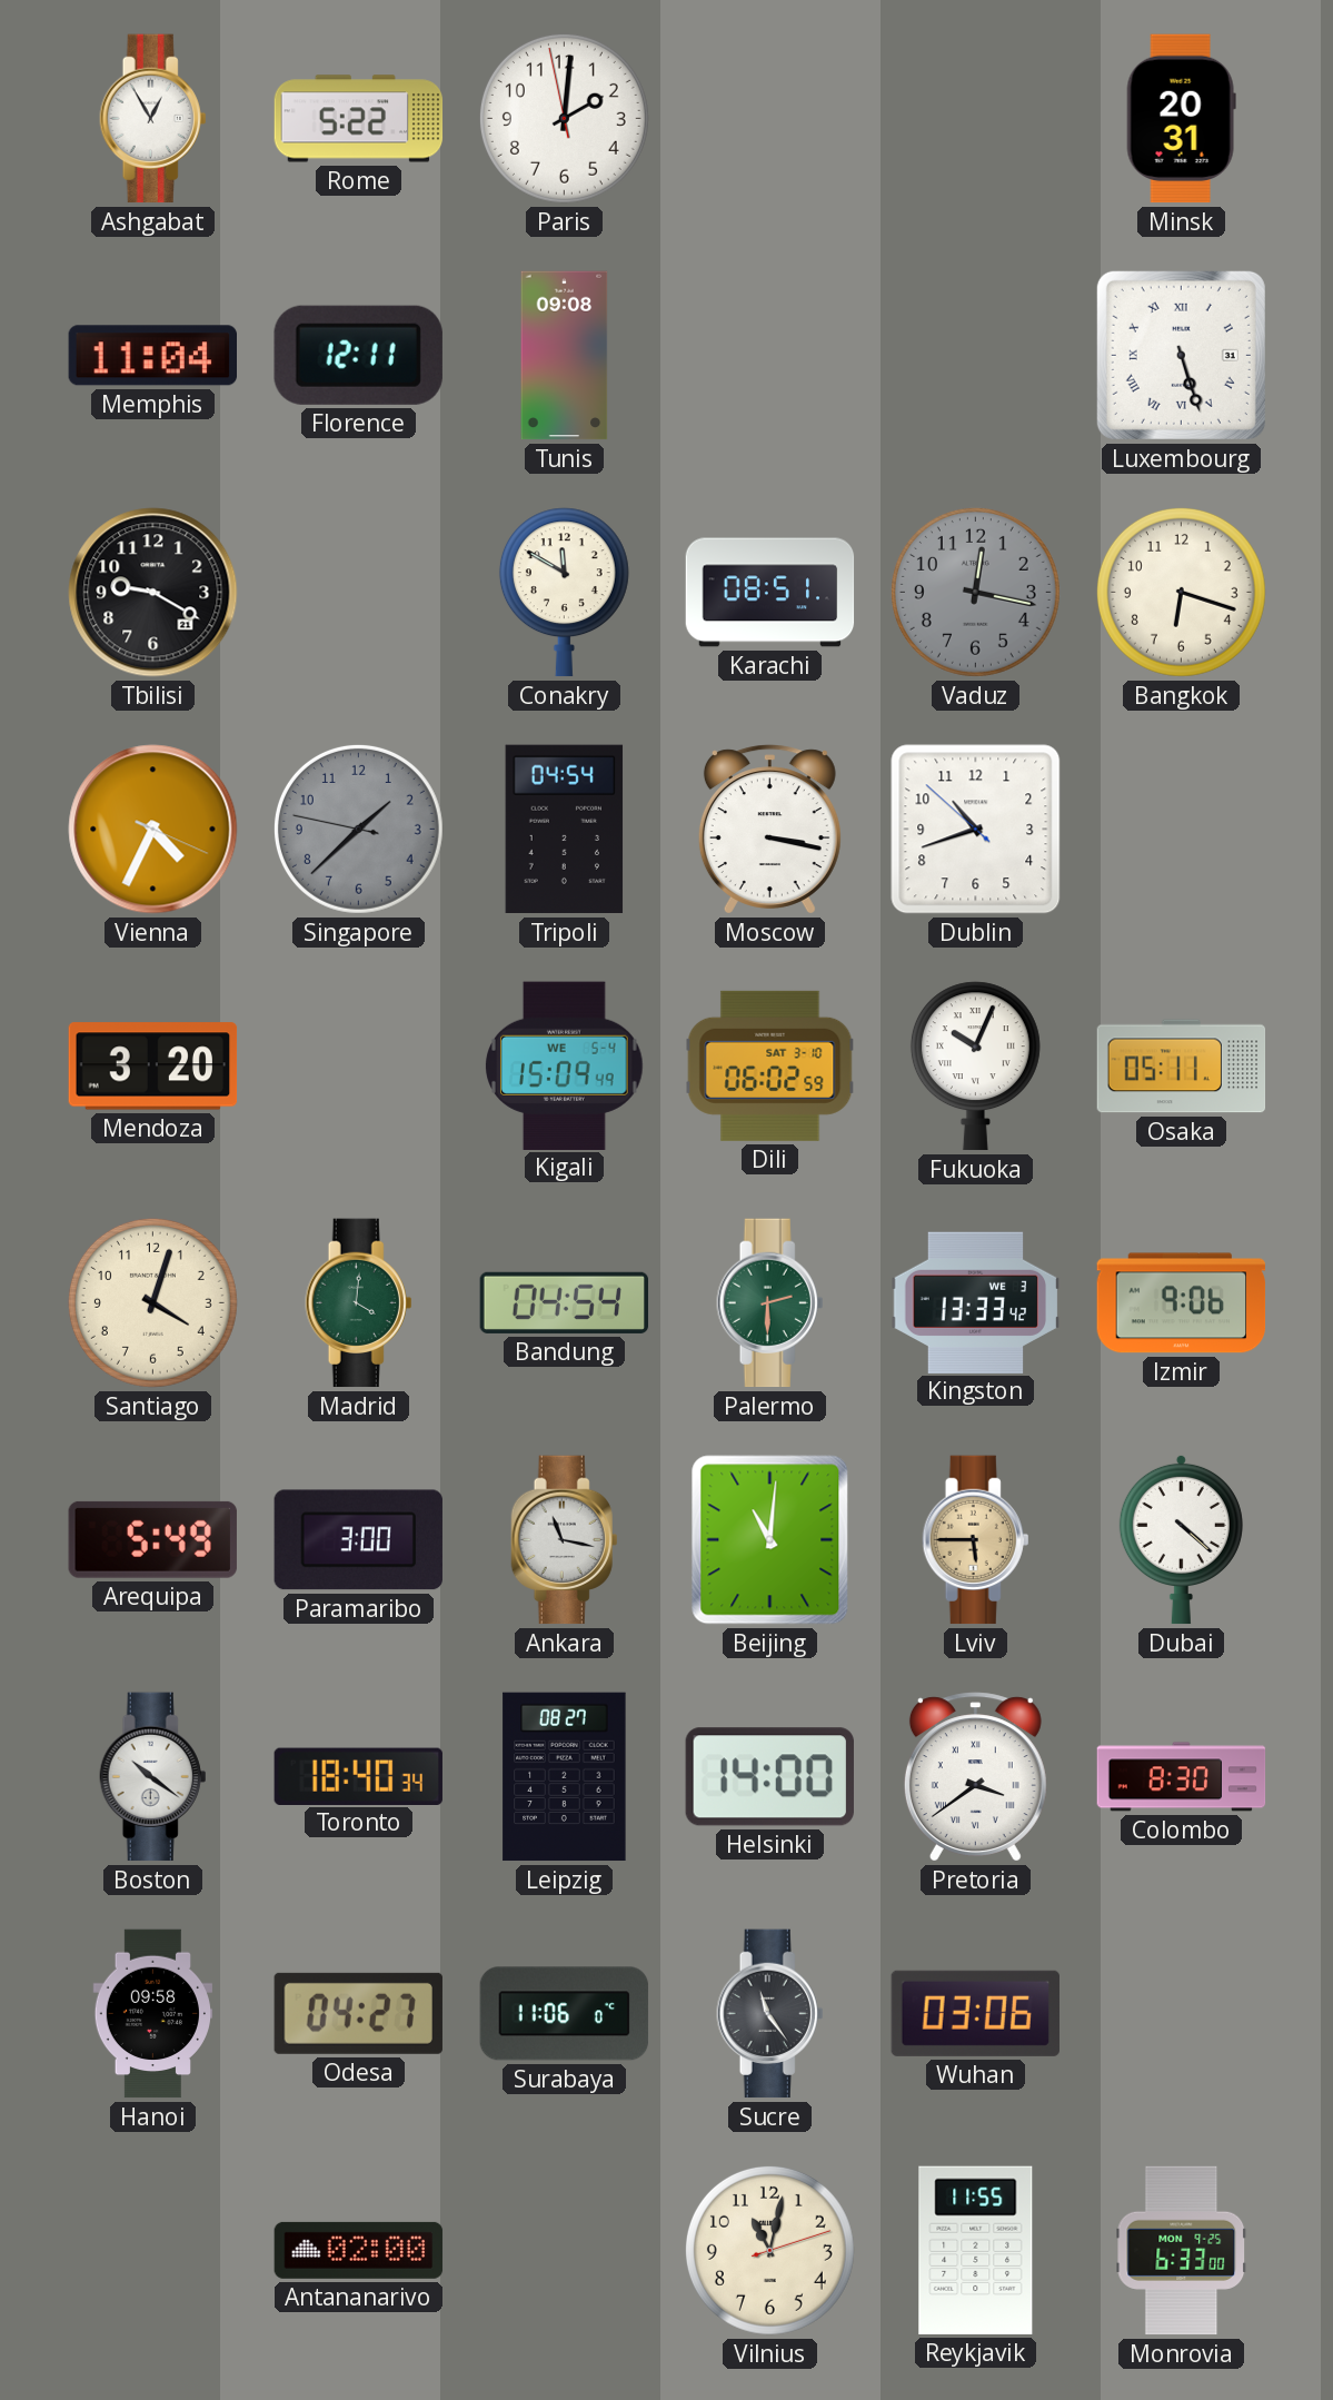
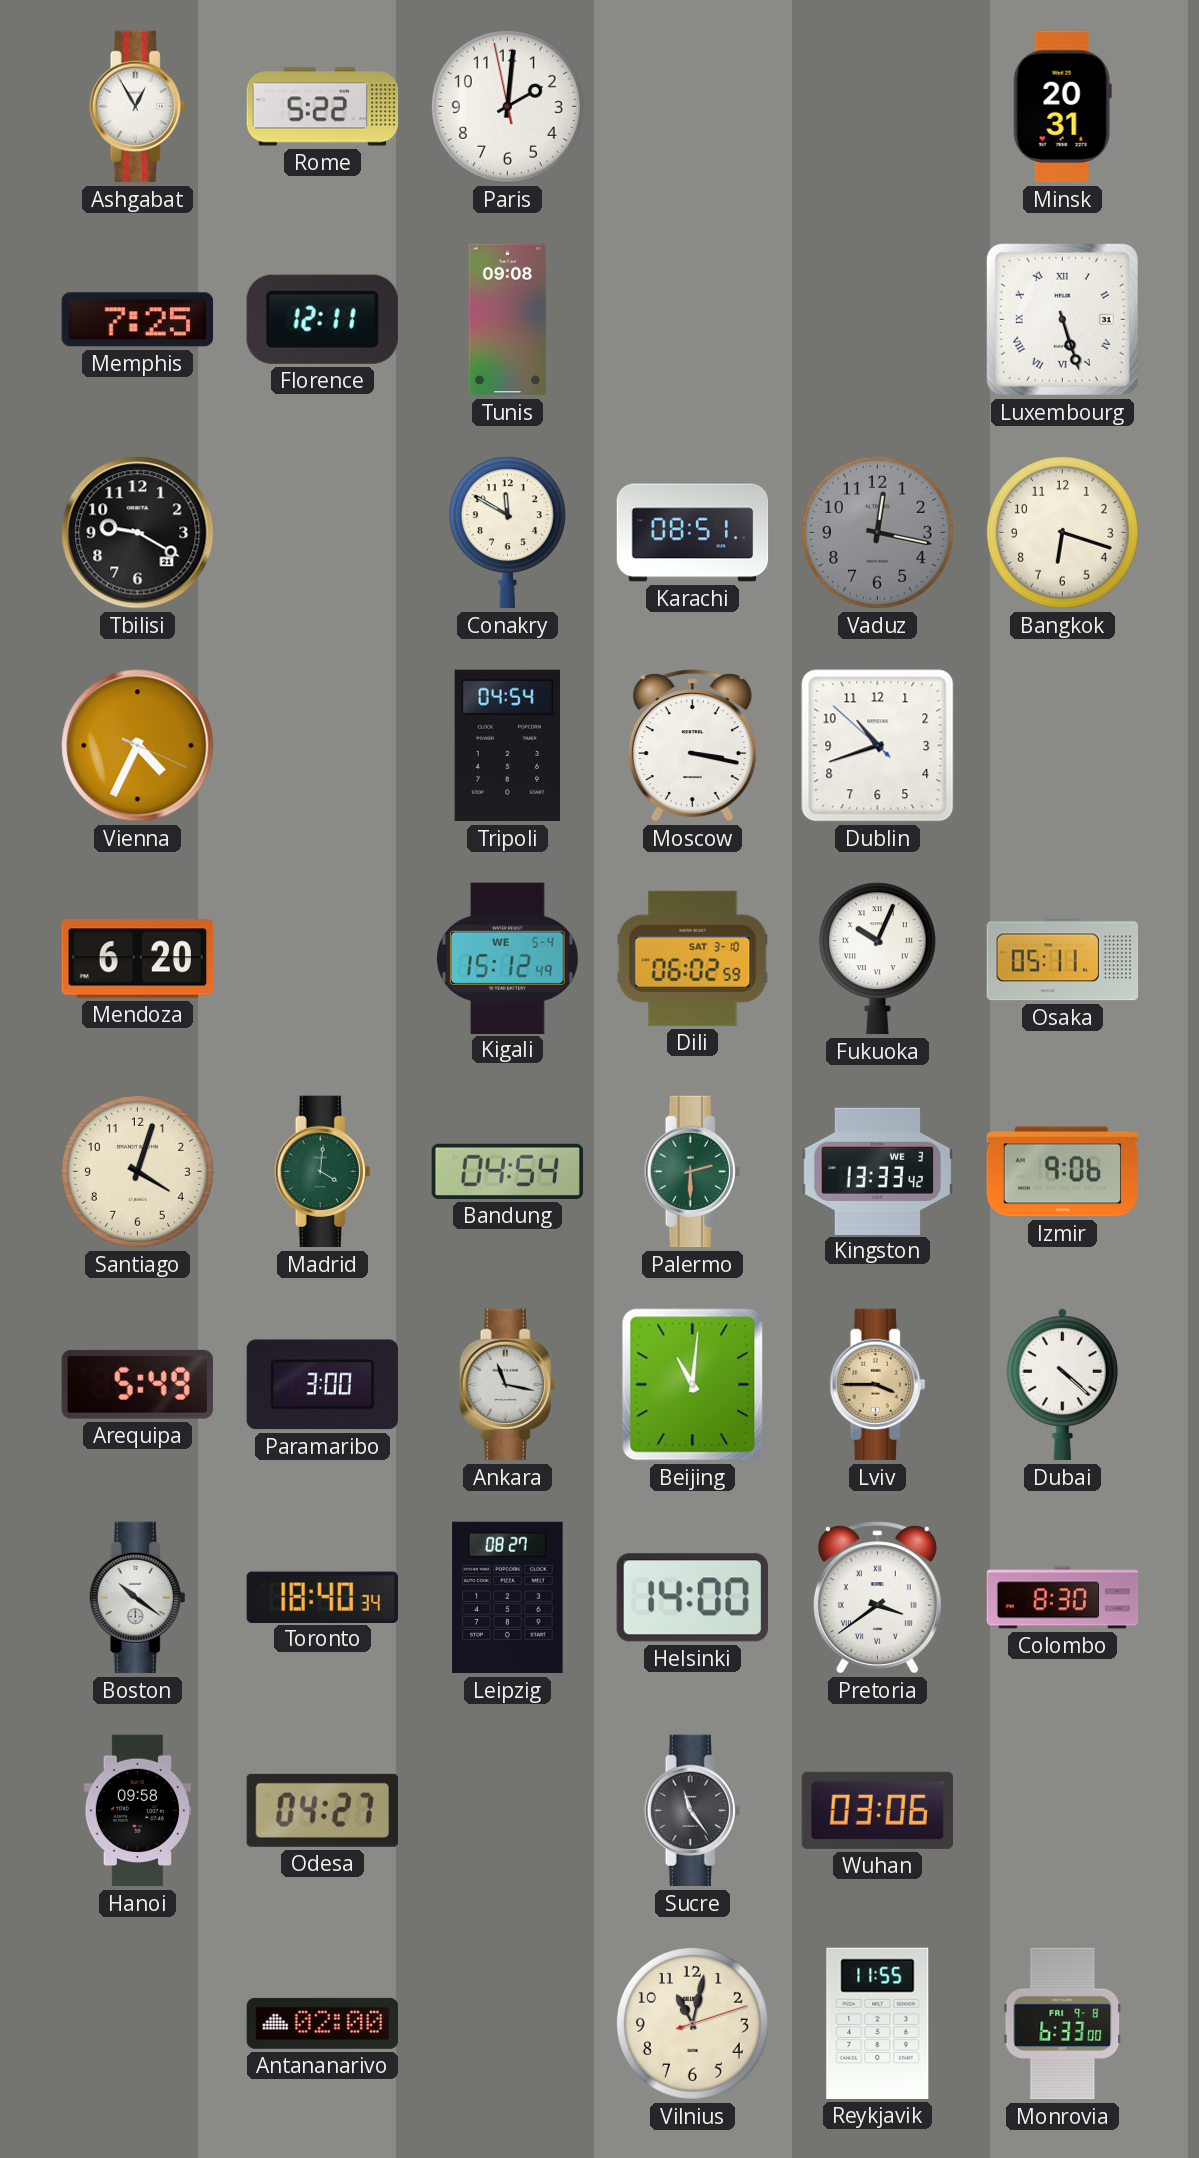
Memphis: 11:04 -> 7:25 (137, 320)
Singapore: 1:37 -> none (358, 829)
Mendoza: 3:20 -> 6:20 (138, 959)
Kigali: 15:09 -> 15:12 (508, 958)
Lviv: 5:45 -> 3:45 (878, 1385)
Surabaya: 11:06 -> none (565, 2014)
Monrovia date: MON 9-25 -> FRI 9-8 (1063, 2024)
